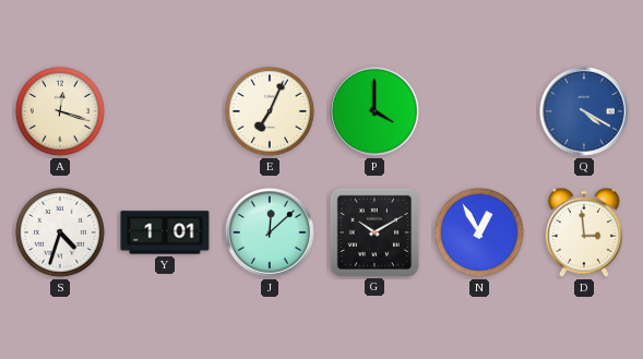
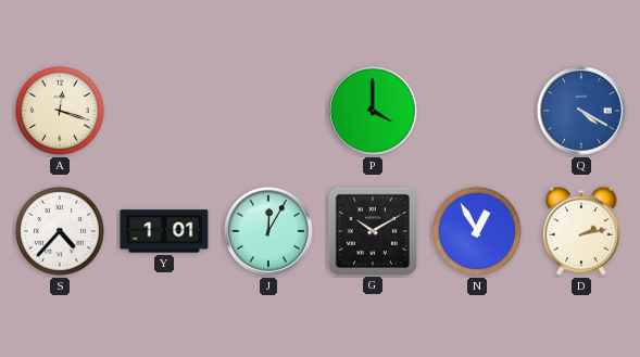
E: 7:04 -> none (270, 111)
S: 4:33 -> 4:37 (60, 231)
J: 12:08 -> 12:05 (268, 231)
D: 2:59 -> 2:13 (581, 231)
